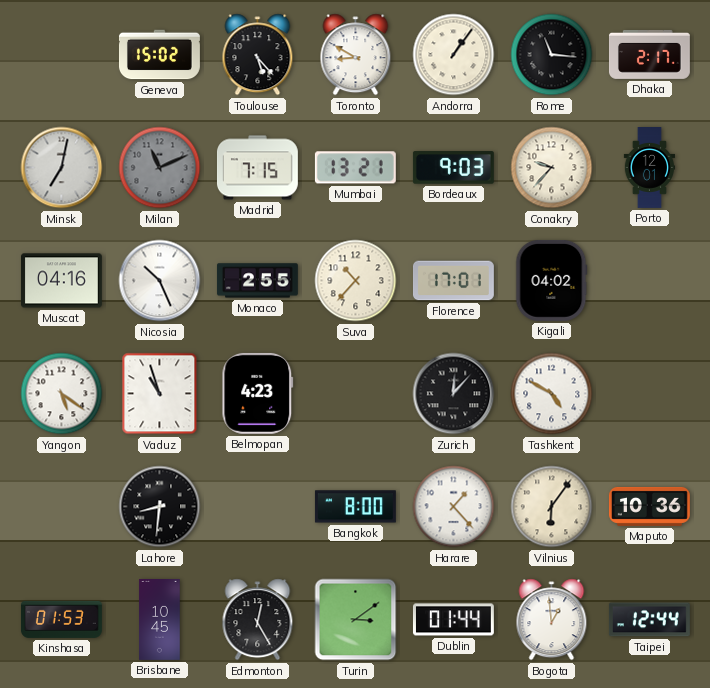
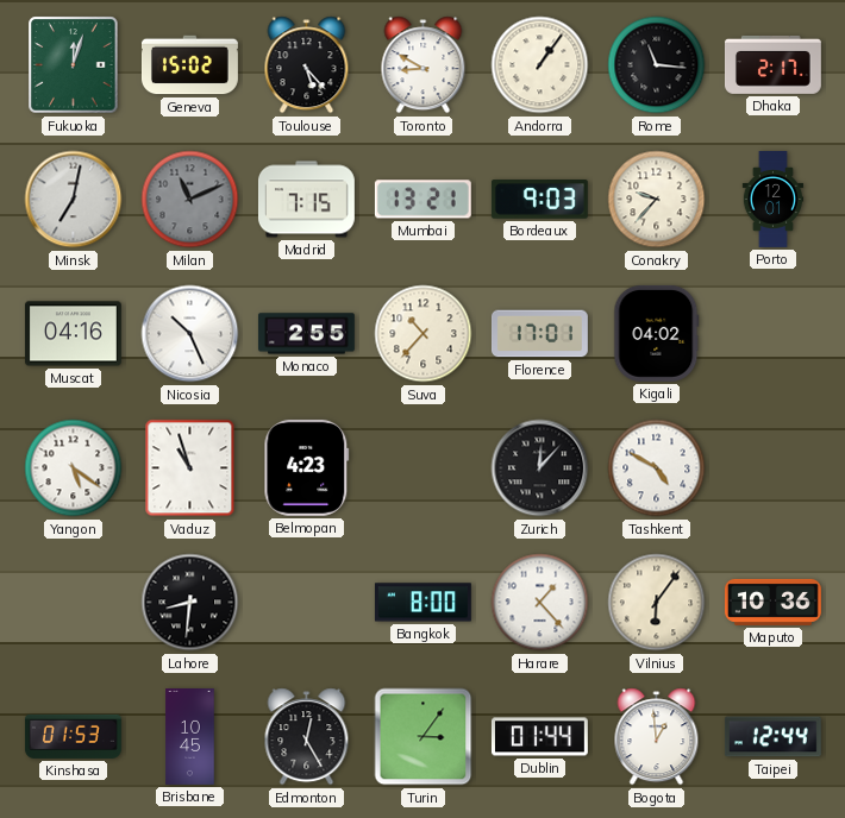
Fukuoka: none -> 12:03 (74, 65)
Turin: 3:09 -> 3:06 (424, 737)
